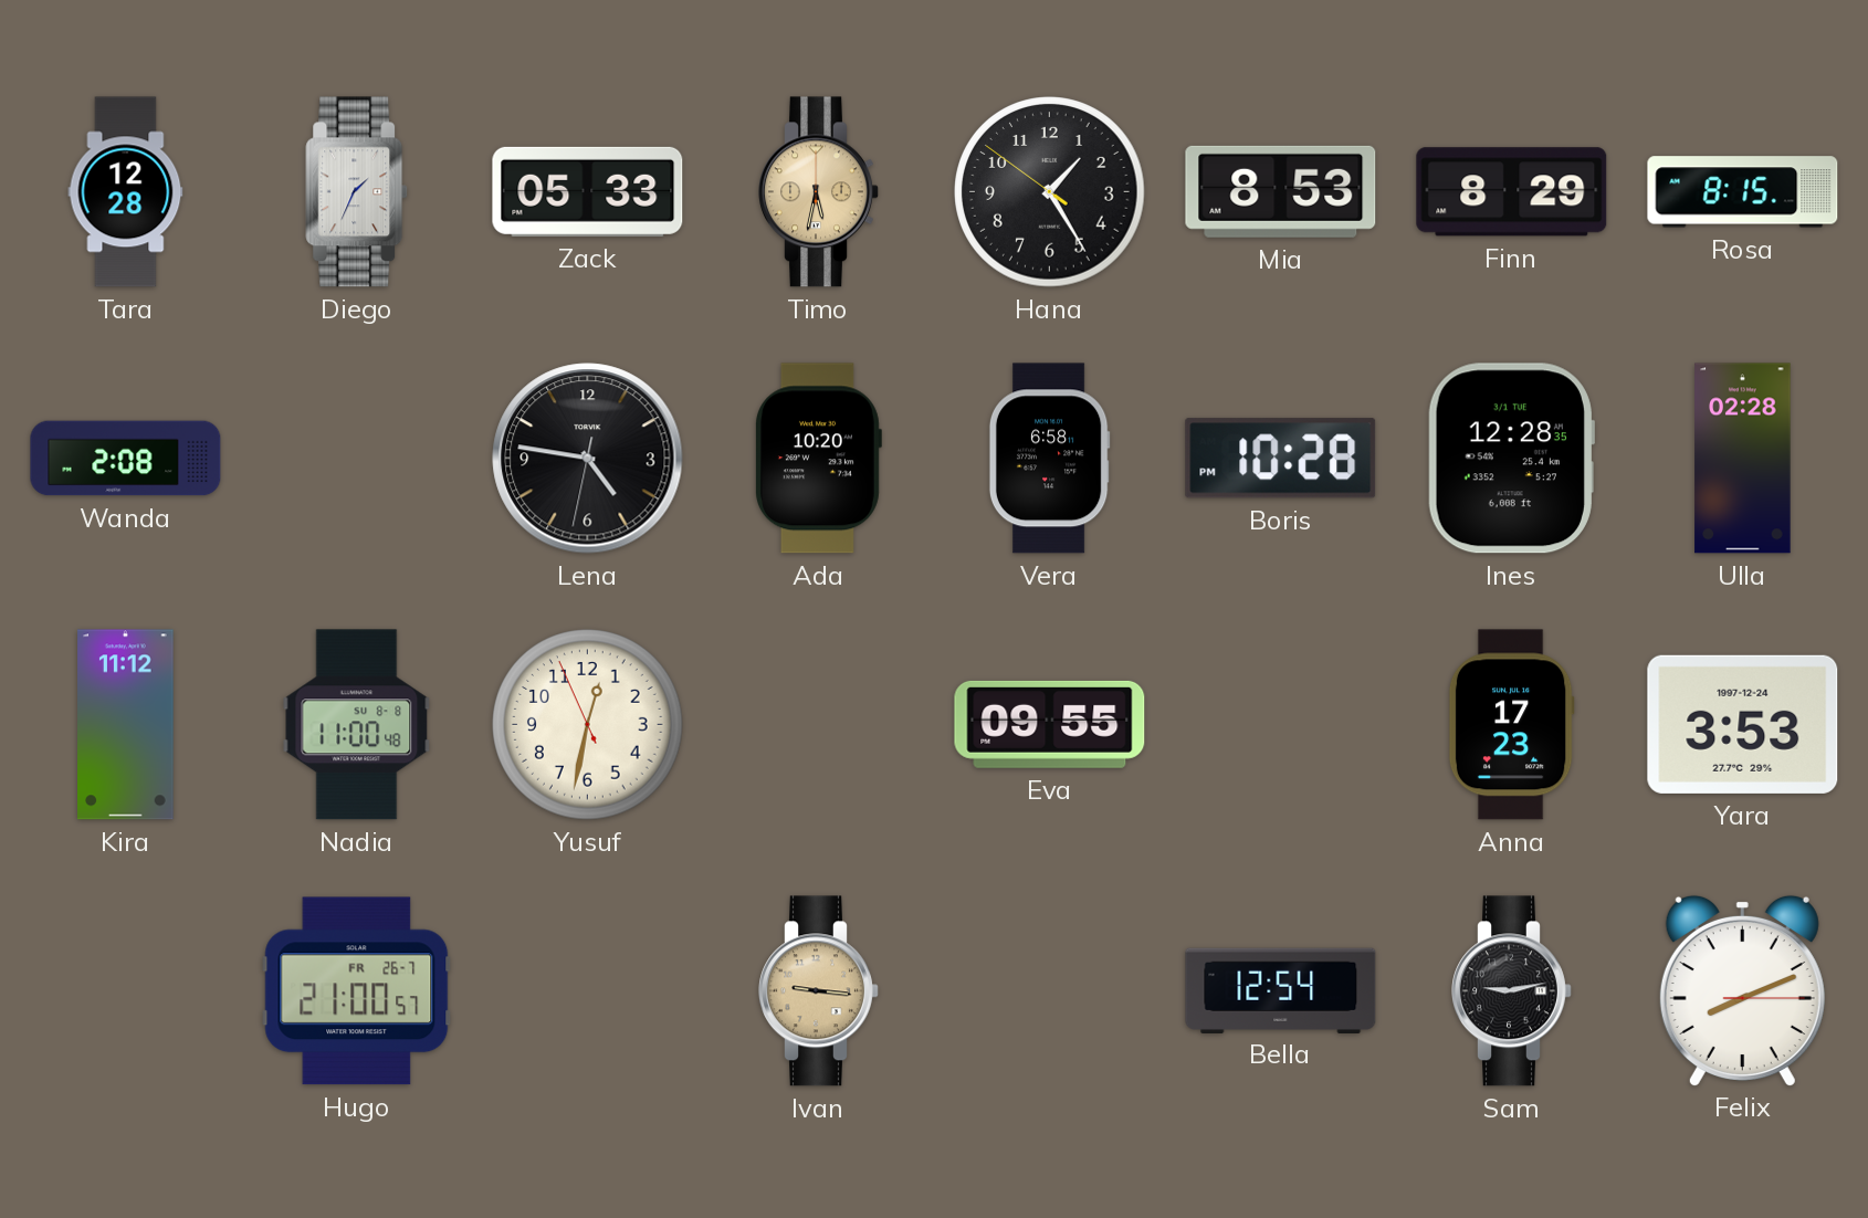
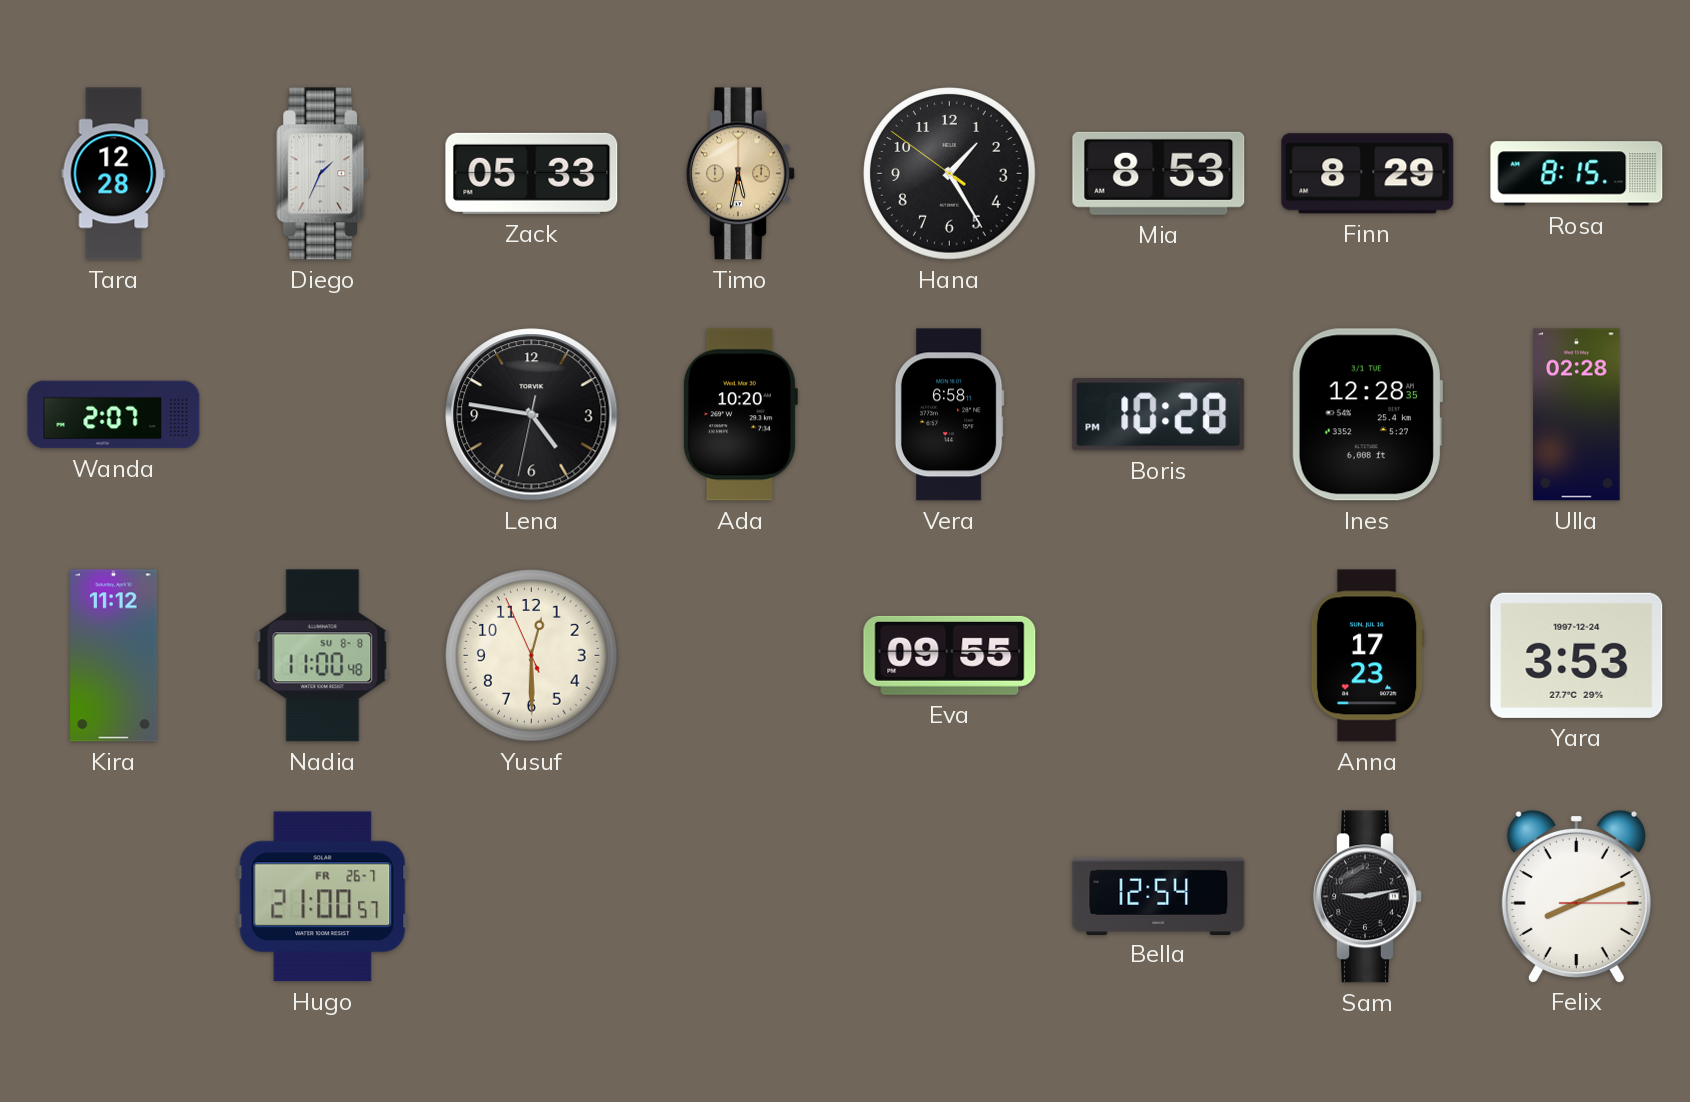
Wanda: 2:08 -> 2:07 (114, 415)
Yusuf: 12:31 -> 12:29 (532, 656)
Ivan: 9:16 -> none (819, 991)
